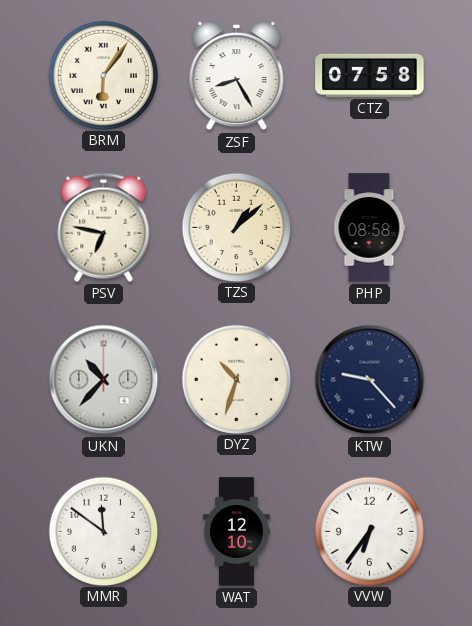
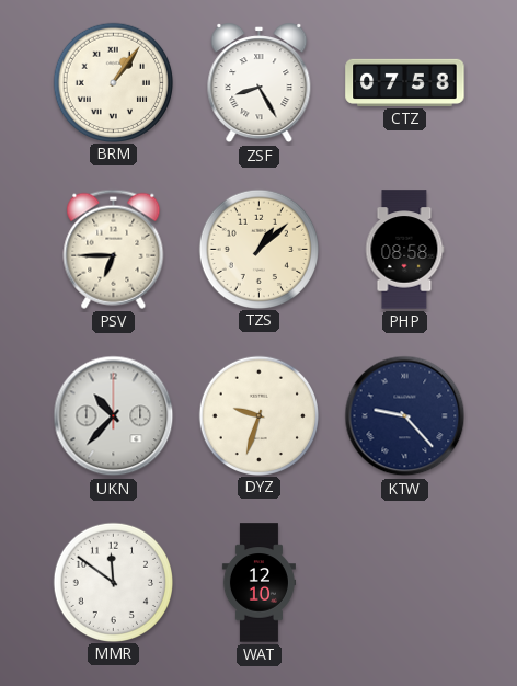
BRM: 6:06 -> 1:06 (113, 82)
PSV: 6:47 -> 6:45 (114, 249)
DYZ: 10:33 -> 9:33 (258, 415)
VVW: 6:36 -> none (369, 531)
